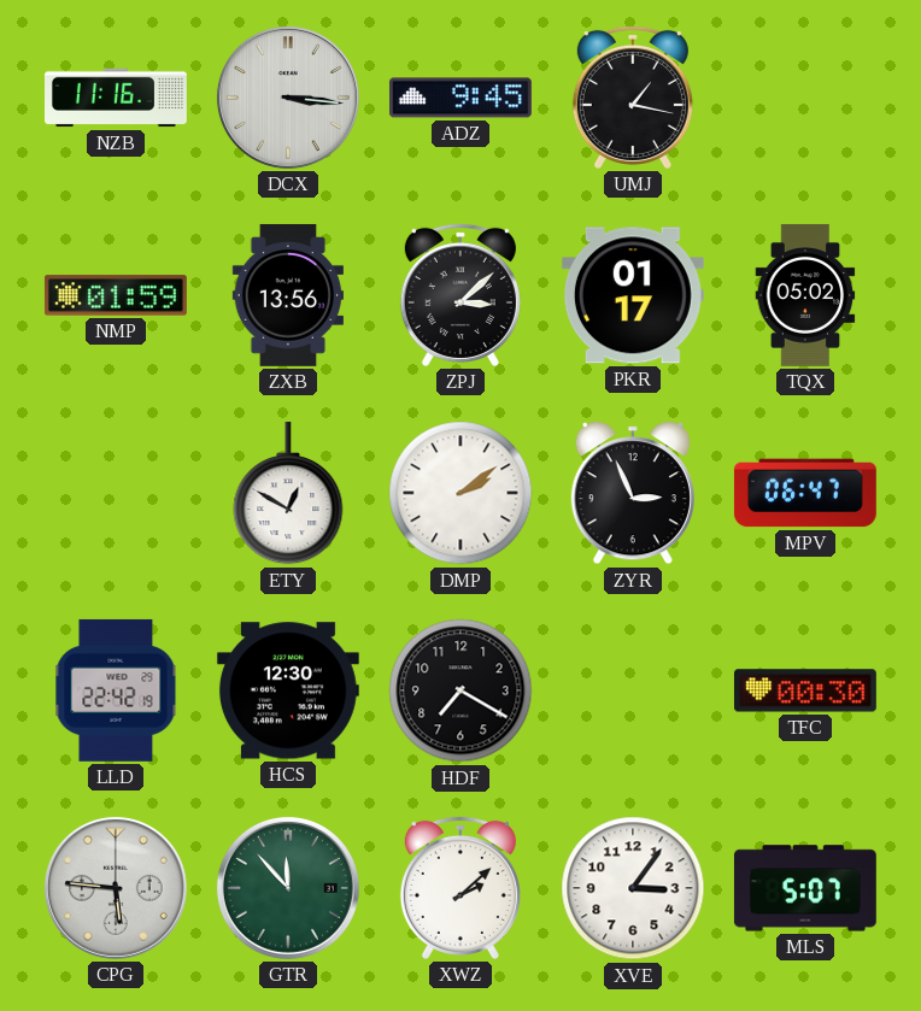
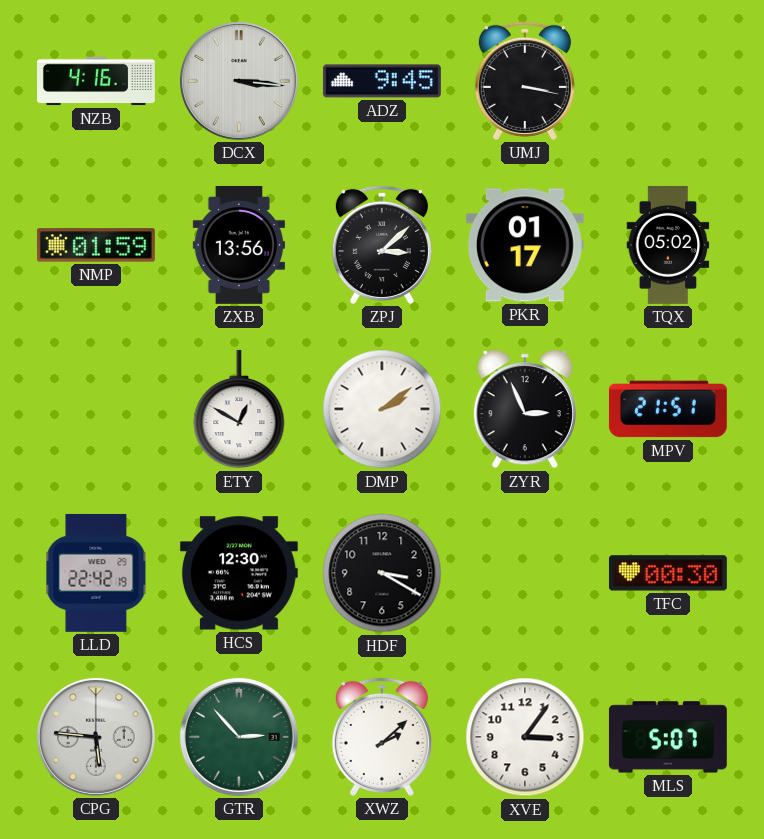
NZB: 11:16 -> 4:16 (97, 81)
UMJ: 1:17 -> 3:17 (525, 81)
MPV: 06:47 -> 21:51 (668, 409)
HDF: 7:20 -> 3:20 (382, 573)
GTR: 11:53 -> 2:53 (239, 737)
